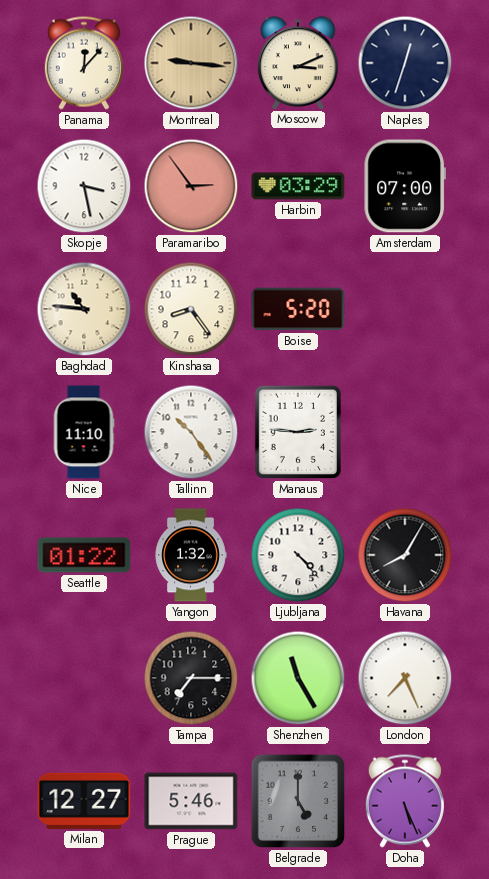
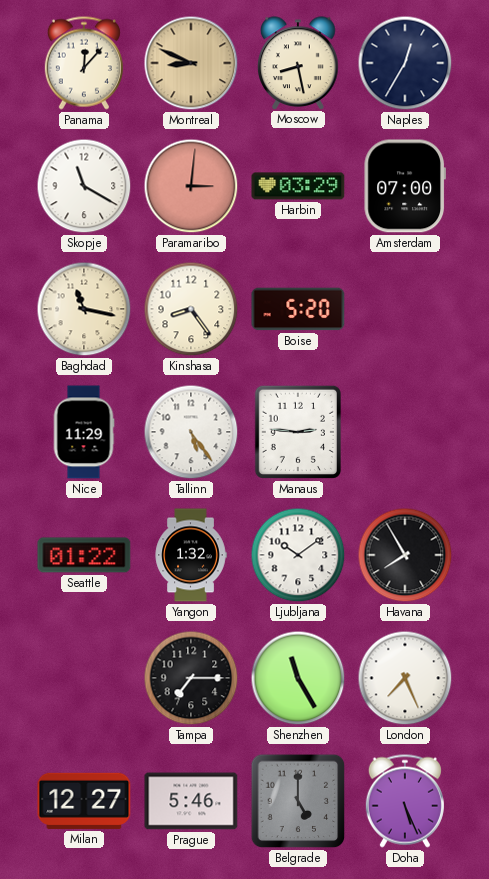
Montreal: 9:16 -> 8:49 (191, 63)
Moscow: 3:11 -> 8:28 (298, 63)
Naples: 12:33 -> 12:35 (405, 63)
Skopje: 3:28 -> 11:20 (84, 186)
Paramaribo: 2:54 -> 3:01 (191, 186)
Baghdad: 10:46 -> 11:17 (84, 309)
Nice: 11:10 -> 11:29 (84, 432)
Tallinn: 10:24 -> 5:24 (191, 432)
Ljubljana: 4:23 -> 10:09 (298, 555)
Havana: 8:05 -> 7:55 (405, 555)
